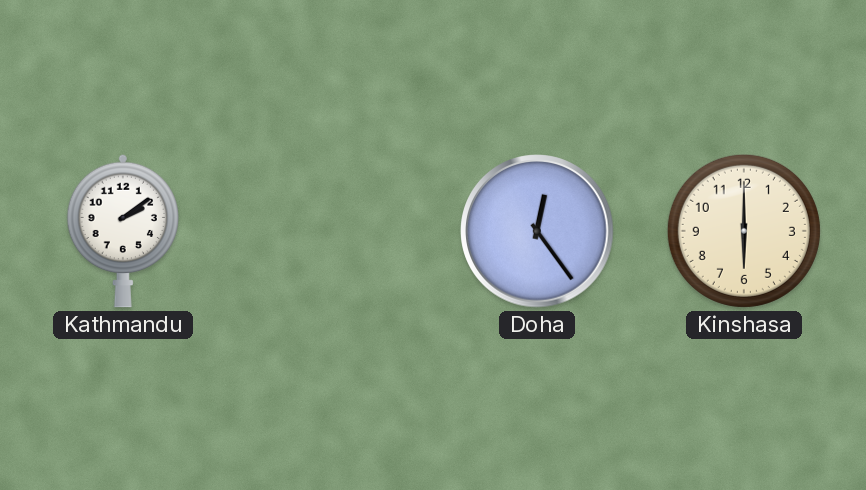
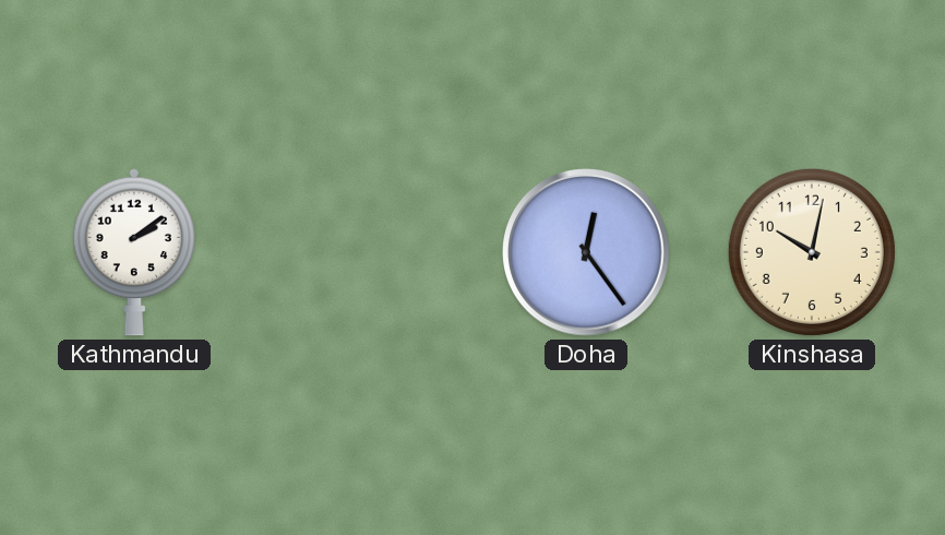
Kinshasa: 6:00 -> 10:02 (812, 252)
